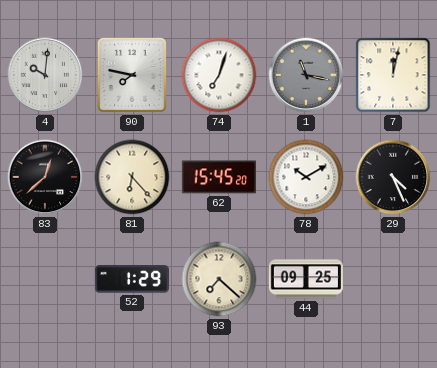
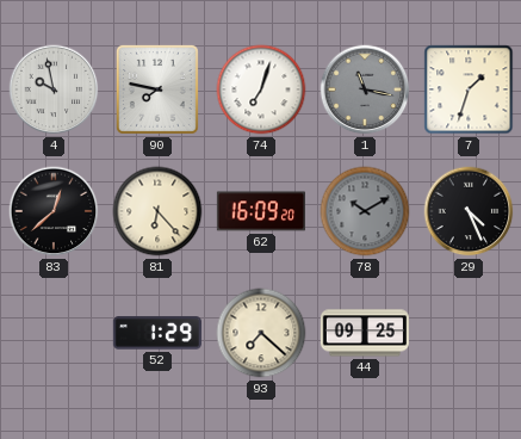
4: 10:01 -> 9:58 (54, 89)
7: 12:02 -> 1:33 (469, 89)
62: 15:45 -> 16:09 (261, 211)
78 dial: white -> grey (365, 211)
